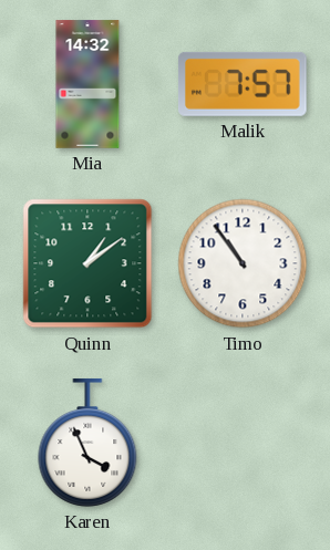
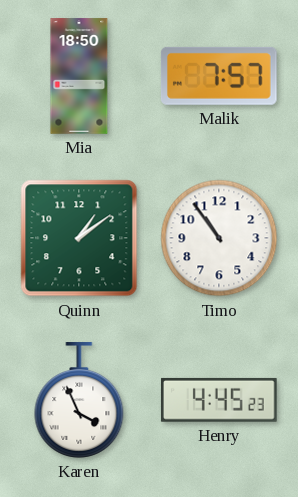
Mia: 14:32 -> 18:50 (79, 76)
Henry: none -> 4:45 (219, 400)
